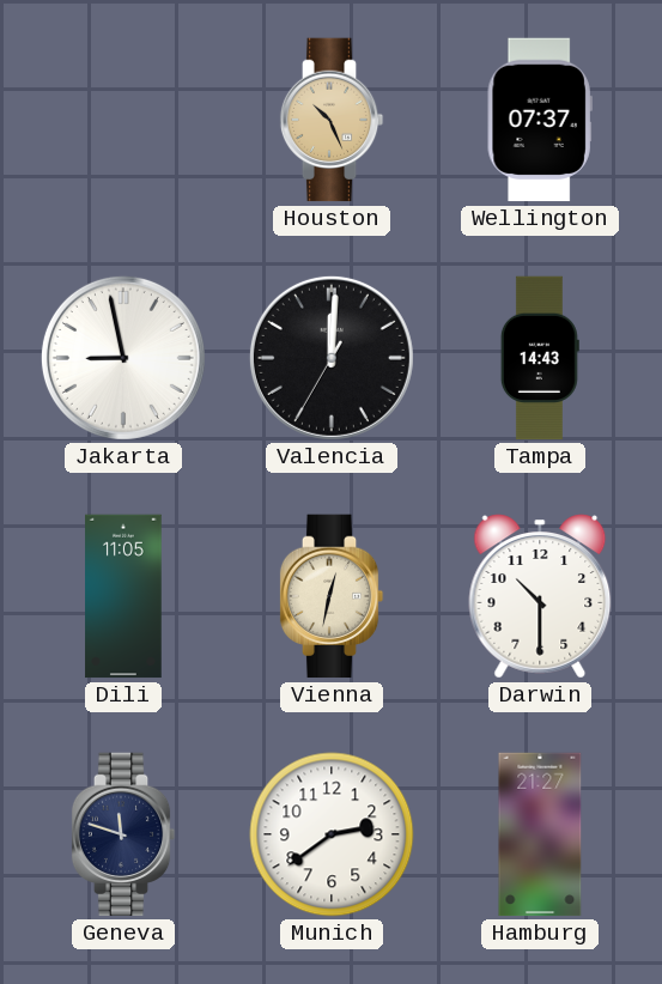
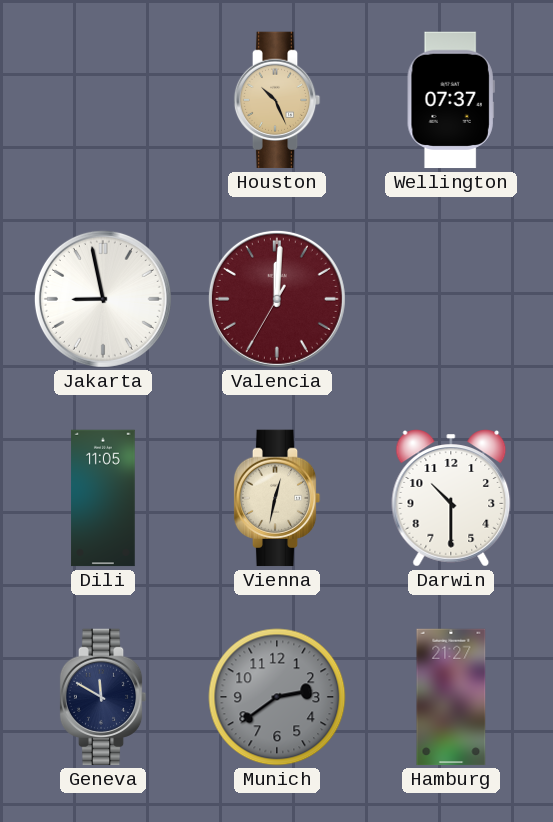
Valencia dial: black -> burgundy (277, 299)
Tampa: 14:43 -> none (540, 358)
Geneva: 11:48 -> 11:50 (103, 697)
Munich dial: white -> grey (277, 697)
